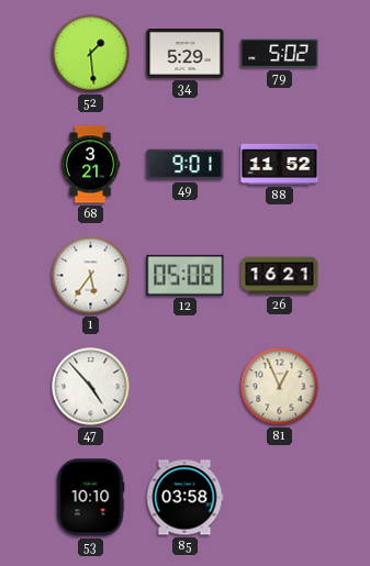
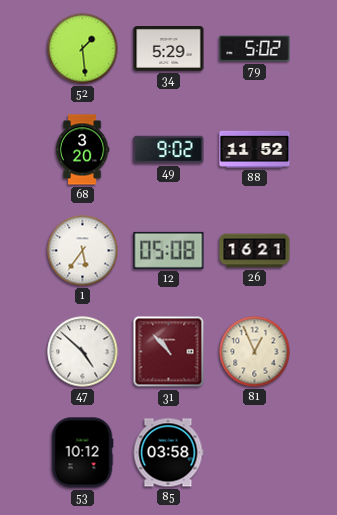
68: 3:21 -> 3:20 (82, 150)
49: 9:01 -> 9:02 (169, 150)
47: 4:53 -> 4:52 (83, 352)
31: none -> 10:53 (169, 352)
53: 10:10 -> 10:12 (82, 453)
